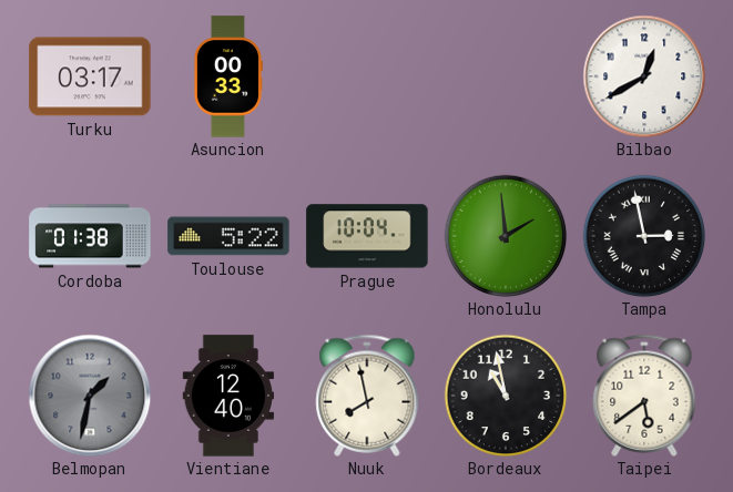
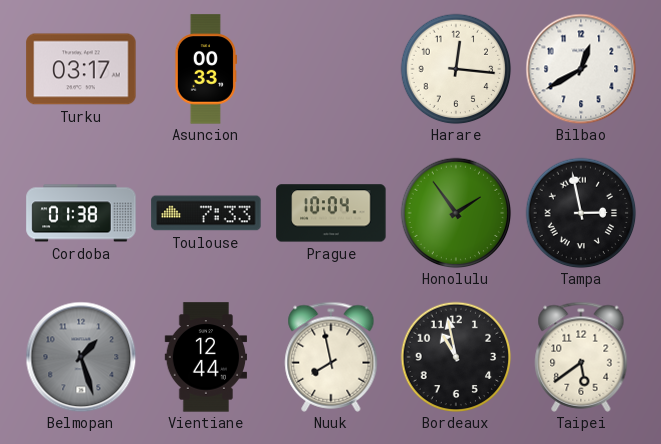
Harare: none -> 12:16 (456, 69)
Toulouse: 5:22 -> 7:33 (206, 213)
Honolulu: 1:59 -> 1:54 (456, 213)
Belmopan: 1:32 -> 1:27 (81, 357)
Vientiane: 12:40 -> 12:44 (206, 357)
